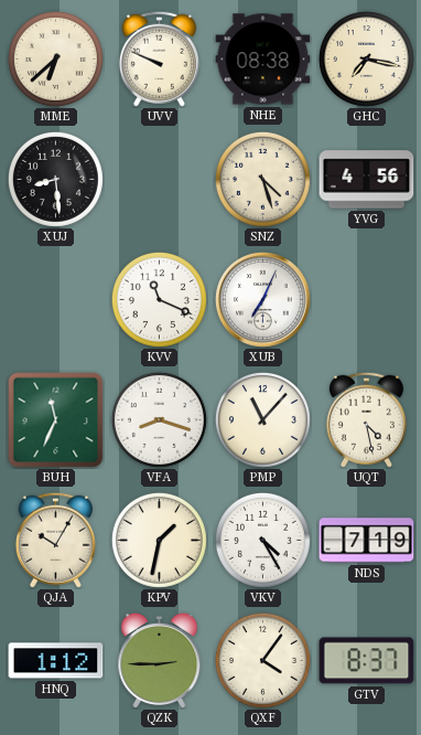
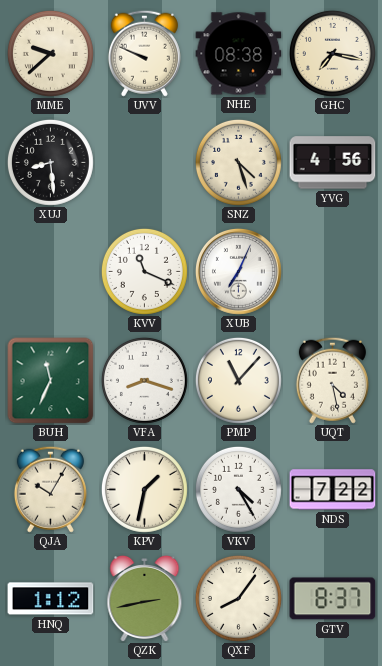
MME: 6:38 -> 9:38 (50, 53)
NDS: 7:19 -> 7:22 (333, 490)
QZK: 2:45 -> 2:43 (145, 598)
QXF: 4:06 -> 8:06 (238, 598)
